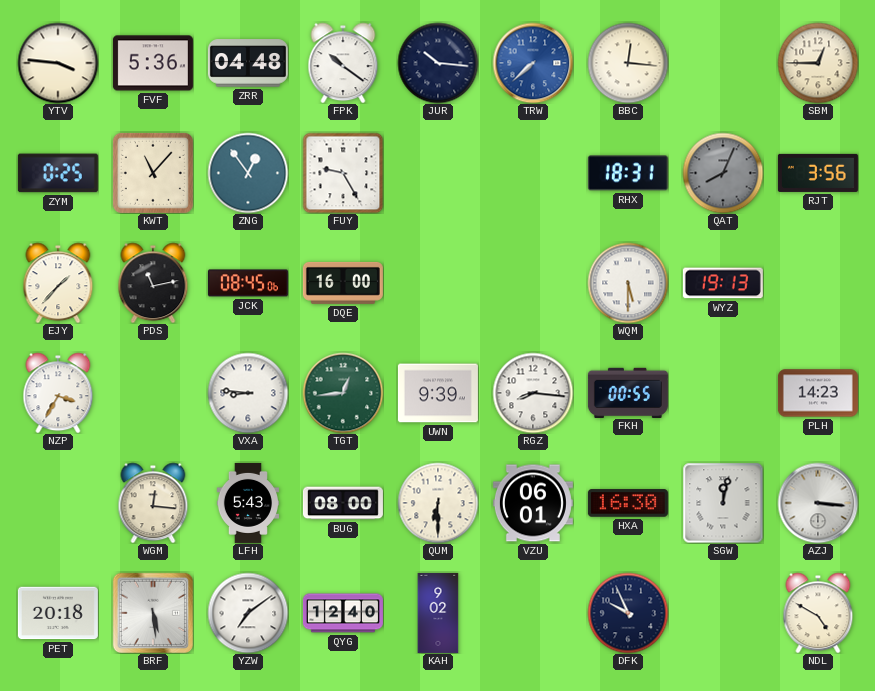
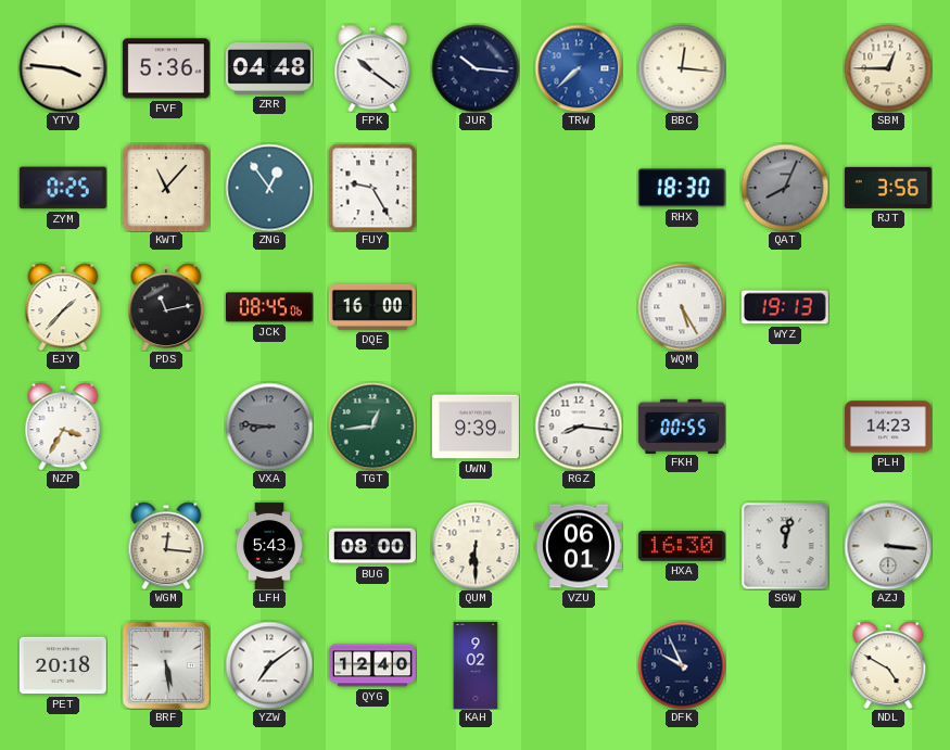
RHX: 18:31 -> 18:30 (682, 188)
WQM: 5:30 -> 5:25 (682, 307)
VXA dial: white -> grey (269, 427)
